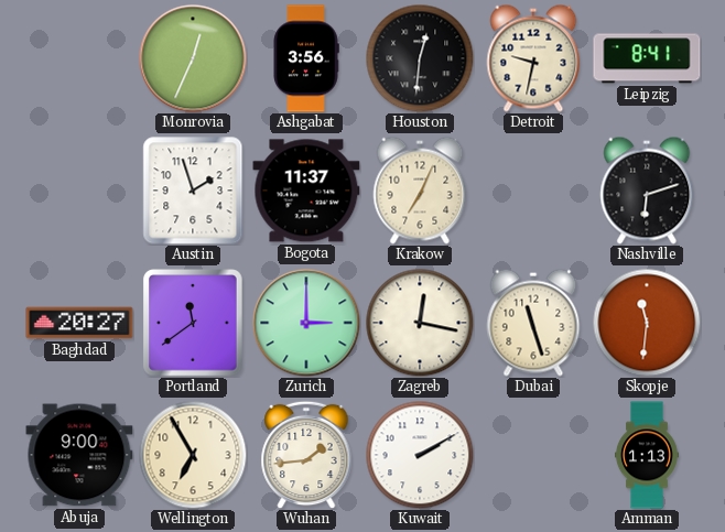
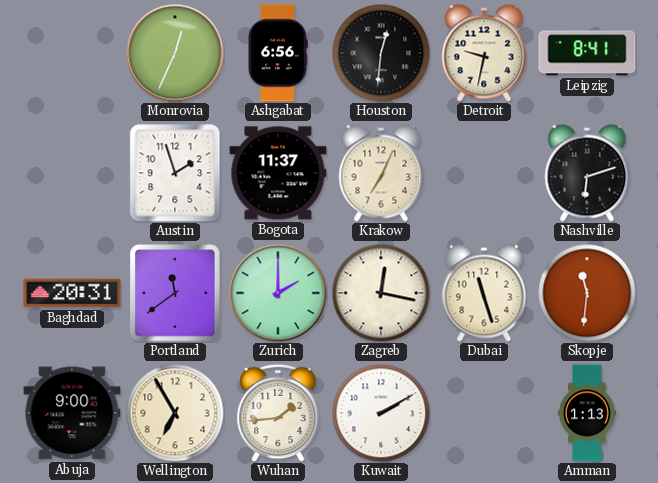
Ashgabat: 3:56 -> 6:56 (278, 53)
Baghdad: 20:27 -> 20:31 (72, 293)
Zurich: 3:00 -> 2:00 (278, 293)
